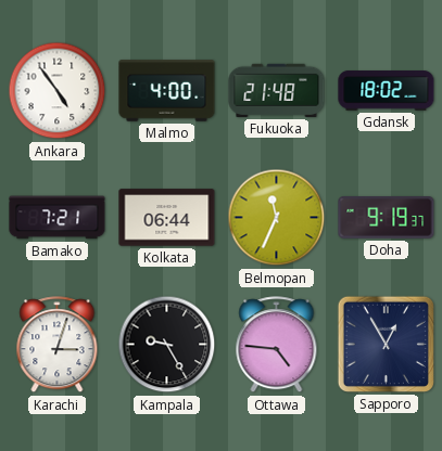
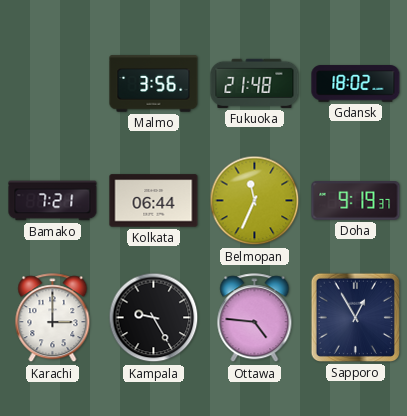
Ankara: 4:54 -> none (58, 91)
Malmo: 4:00 -> 3:56 (154, 84)
Karachi: 3:03 -> 3:00 (53, 318)
